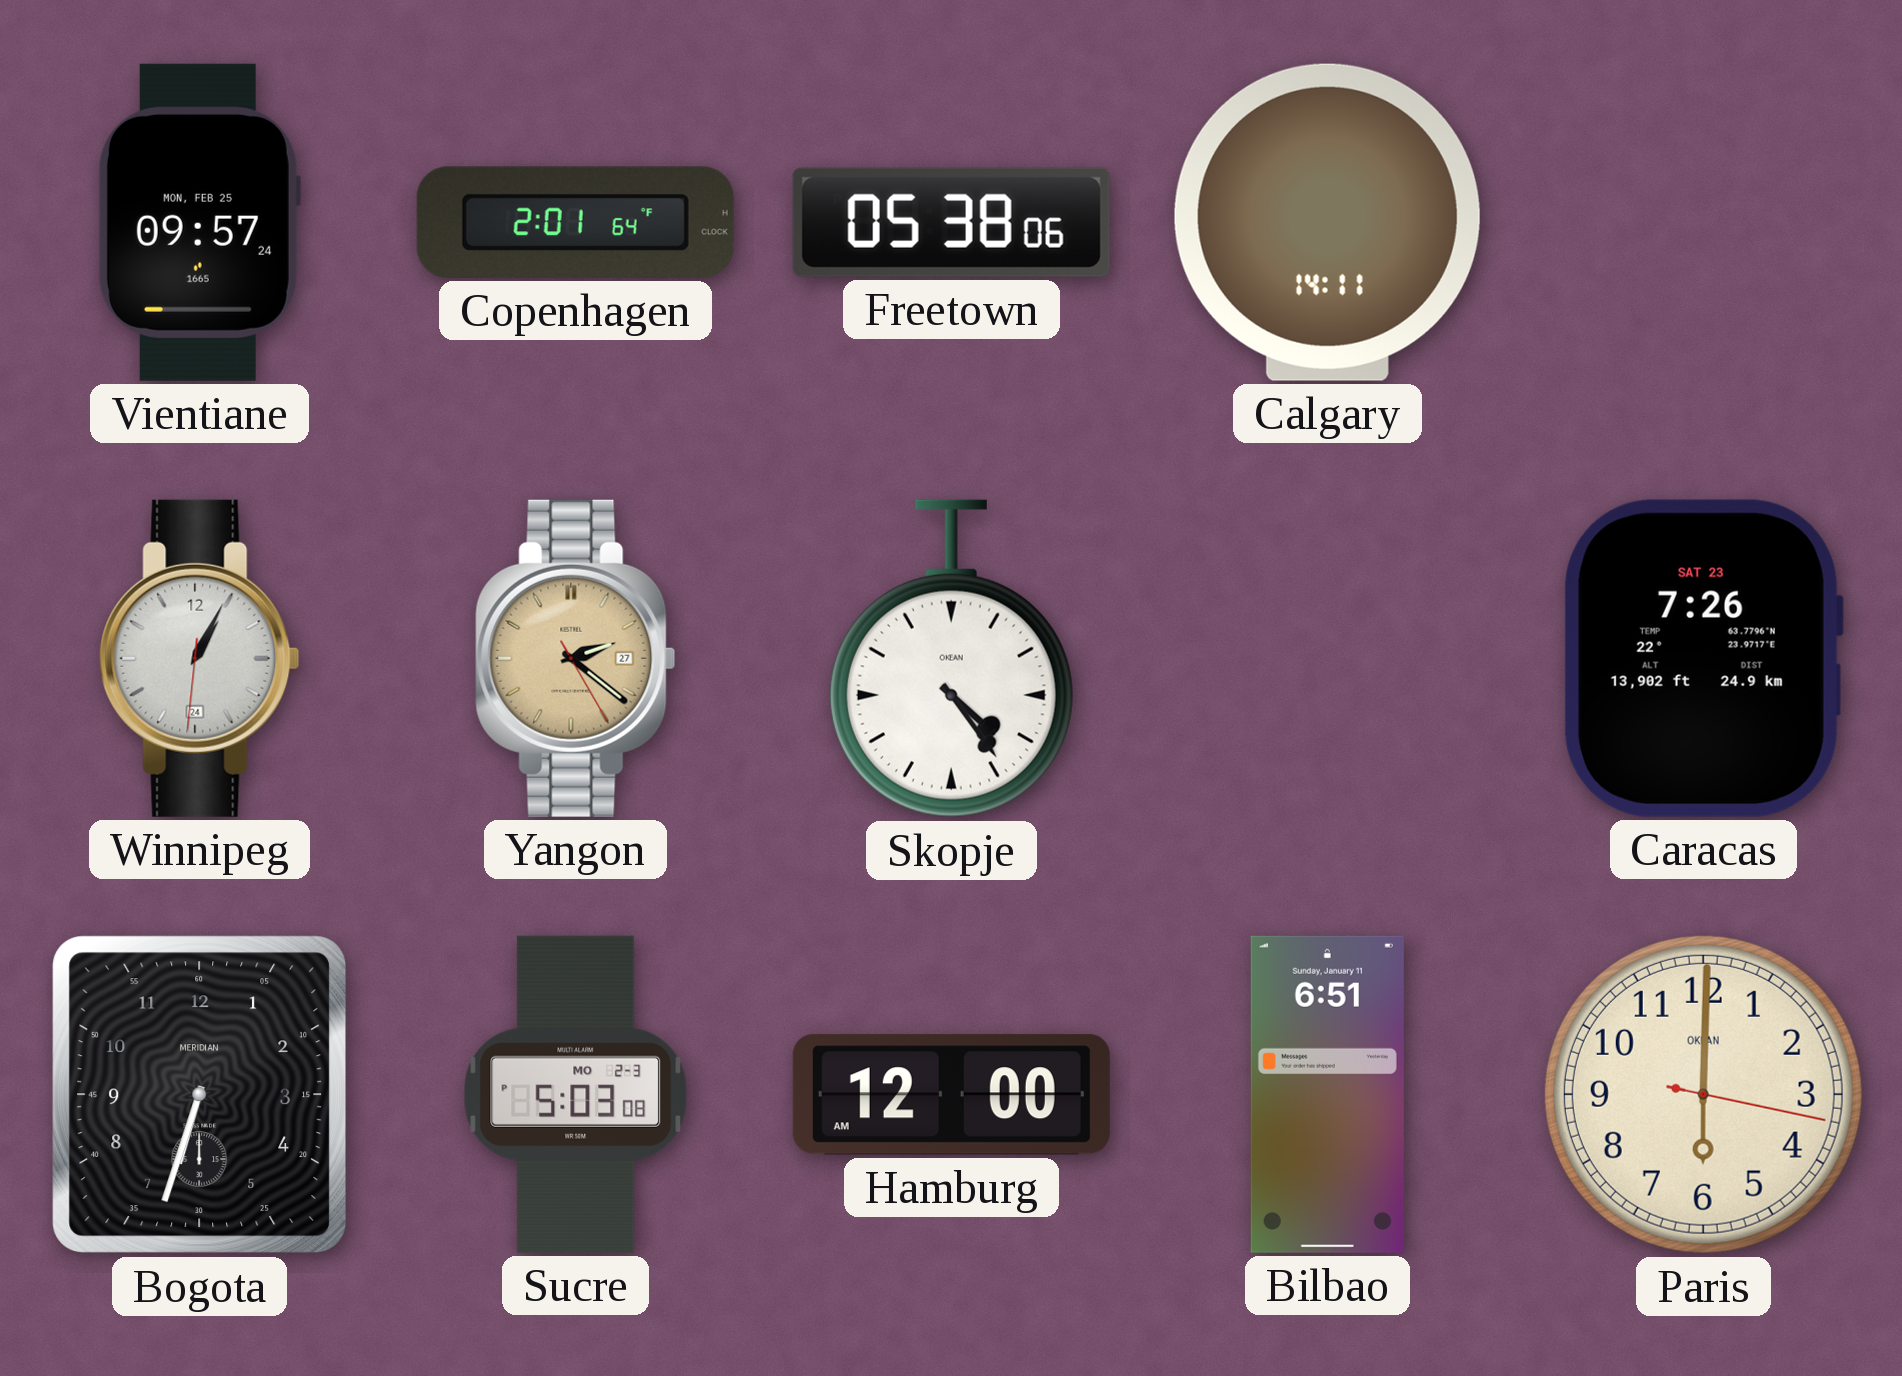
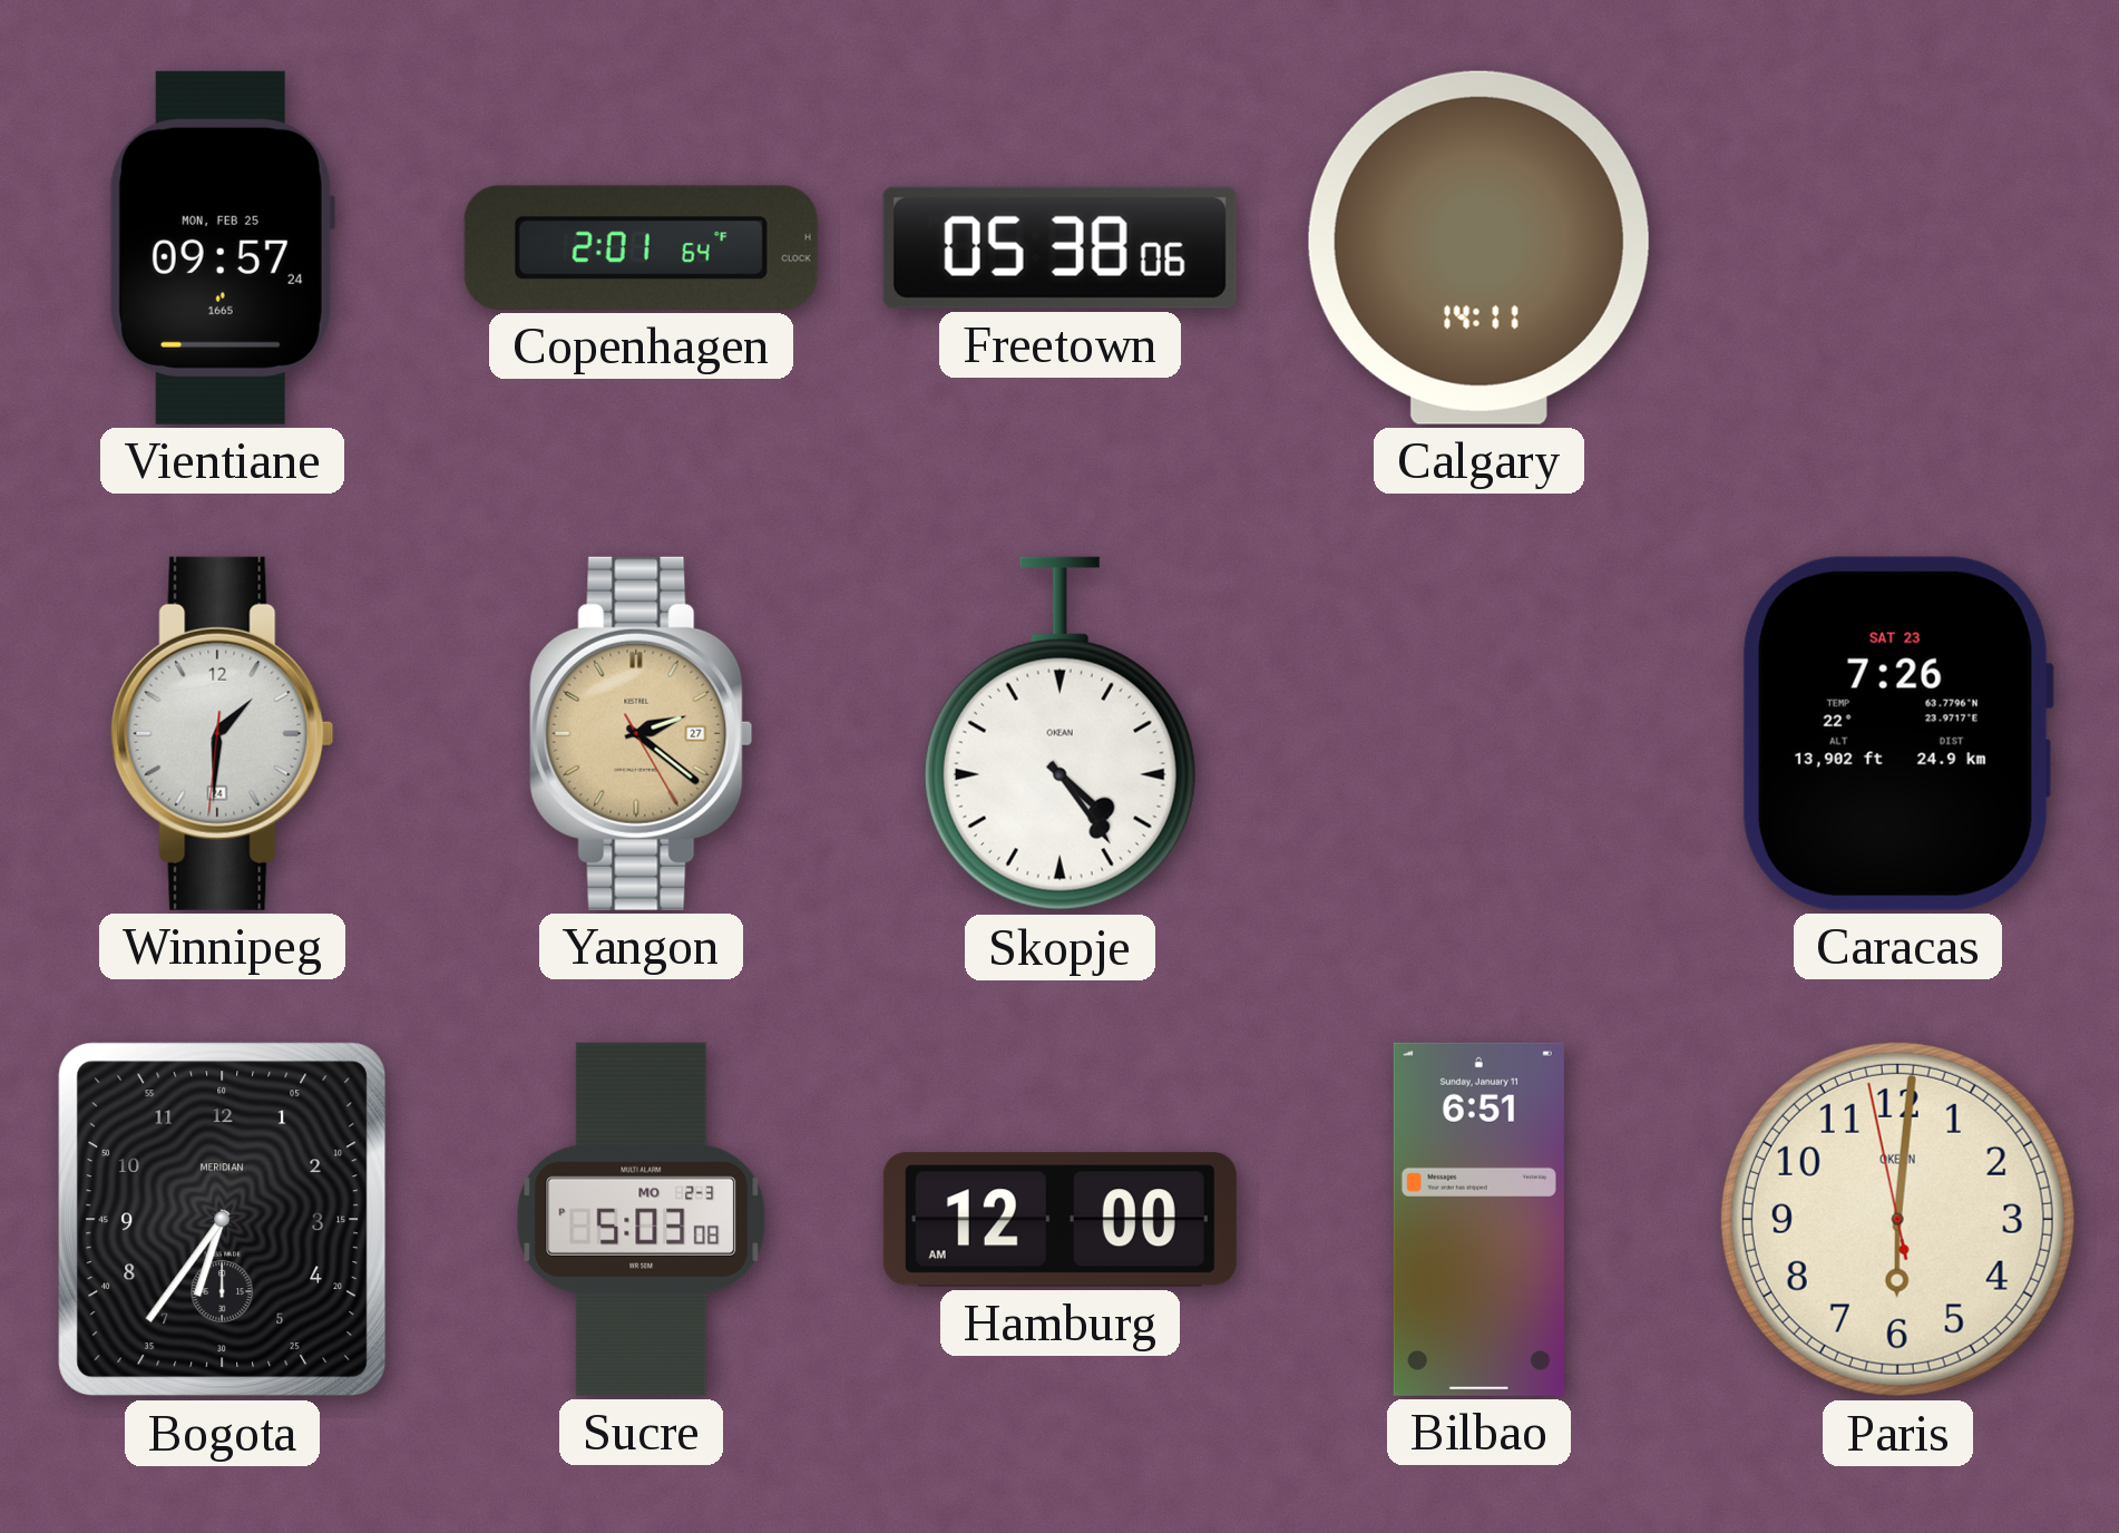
Winnipeg: 1:04 -> 1:30 (223, 733)
Bogota: 6:33 -> 6:36 (223, 1220)
Paris: 6:00:17 -> 6:00:58 (1897, 1219)
